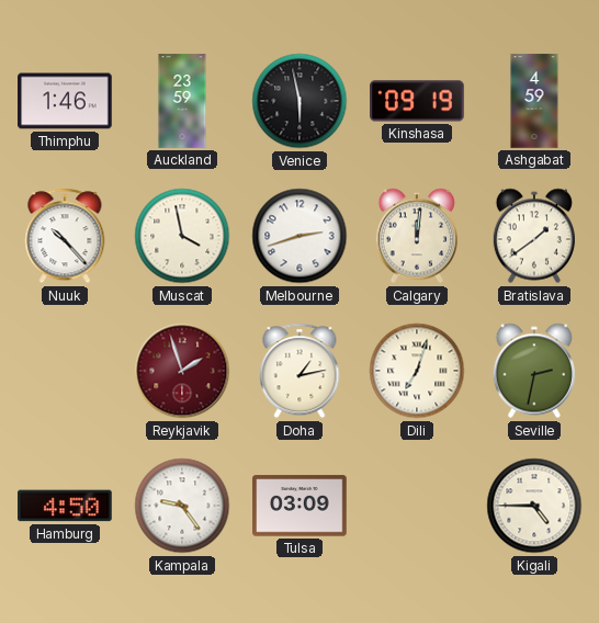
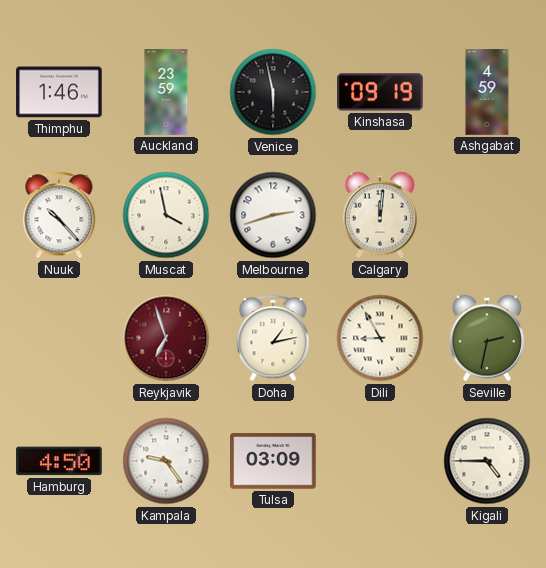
Bratislava: 1:39 -> none (534, 236)
Reykjavik: 1:57 -> 6:57 (166, 338)
Dili: 7:03 -> 8:55 (380, 338)
